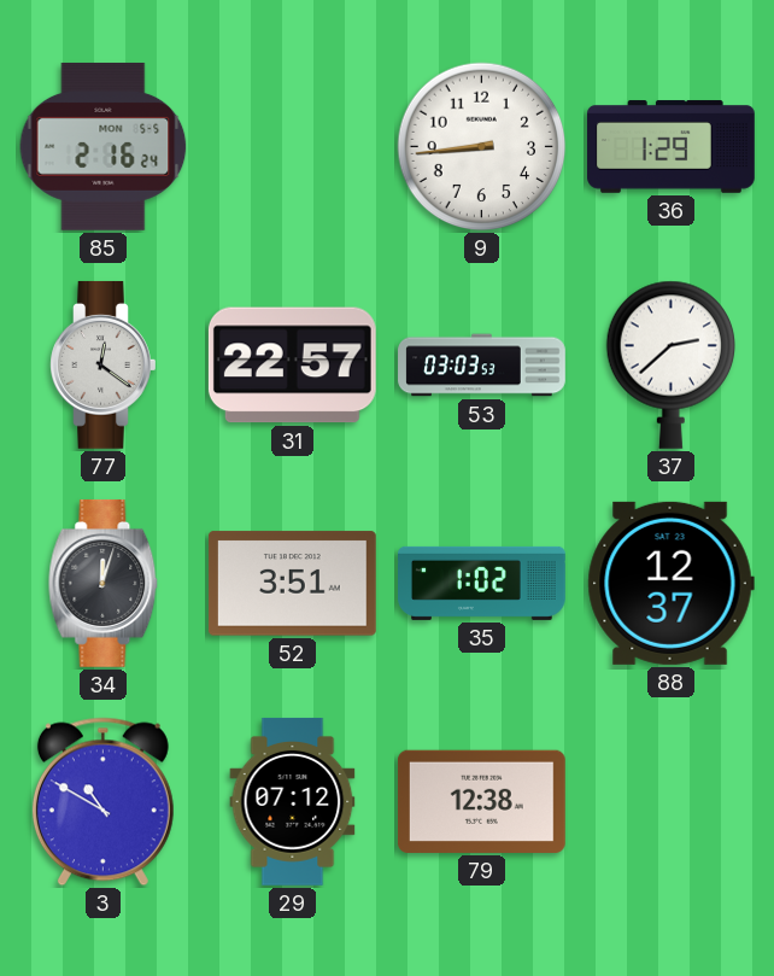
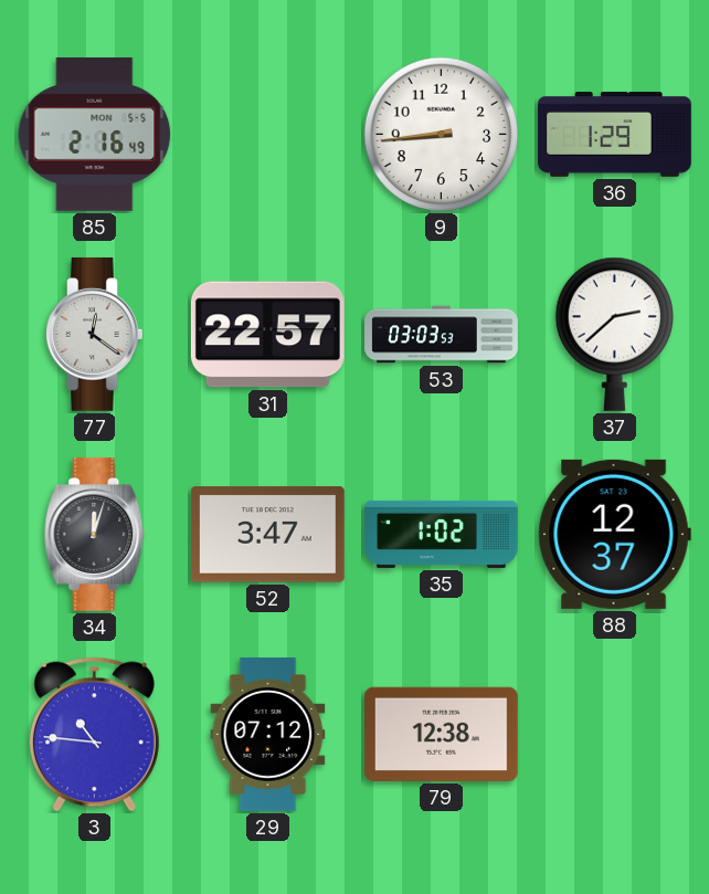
85: 2:16:24 -> 2:16:49 (95, 134)
52: 3:51 -> 3:47 (267, 535)
3: 10:50 -> 10:46 (94, 735)
